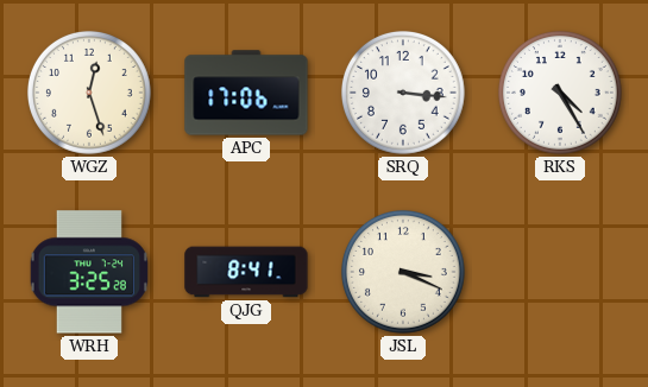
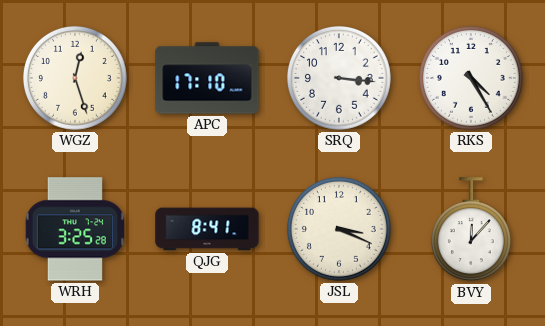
APC: 17:06 -> 17:10 (207, 78)
BVY: none -> 12:07 (471, 230)
